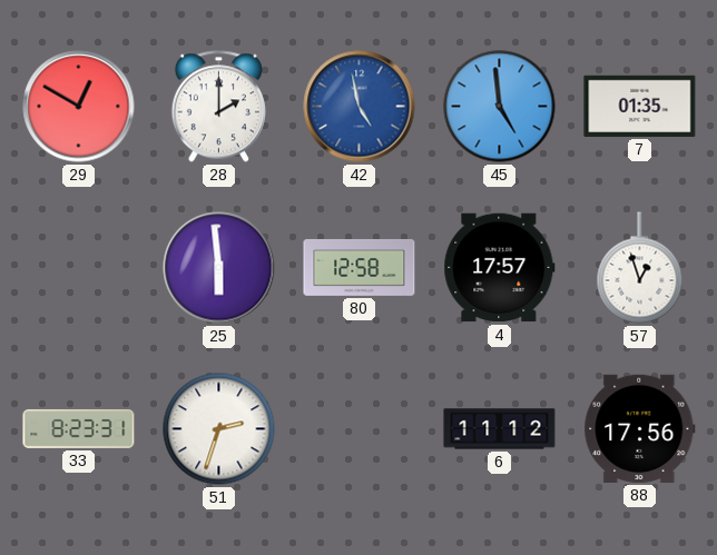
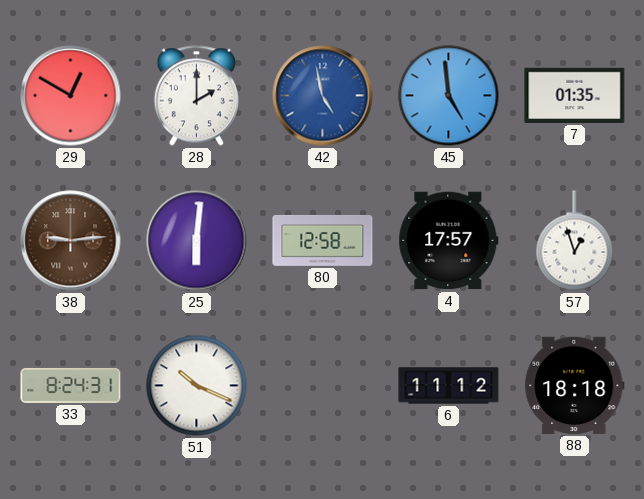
38: none -> 9:14 (71, 241)
25: 5:59 -> 6:01 (197, 241)
33: 8:23 -> 8:24 (71, 385)
51: 2:33 -> 10:19 (197, 386)
88: 17:56 -> 18:18 (575, 385)
